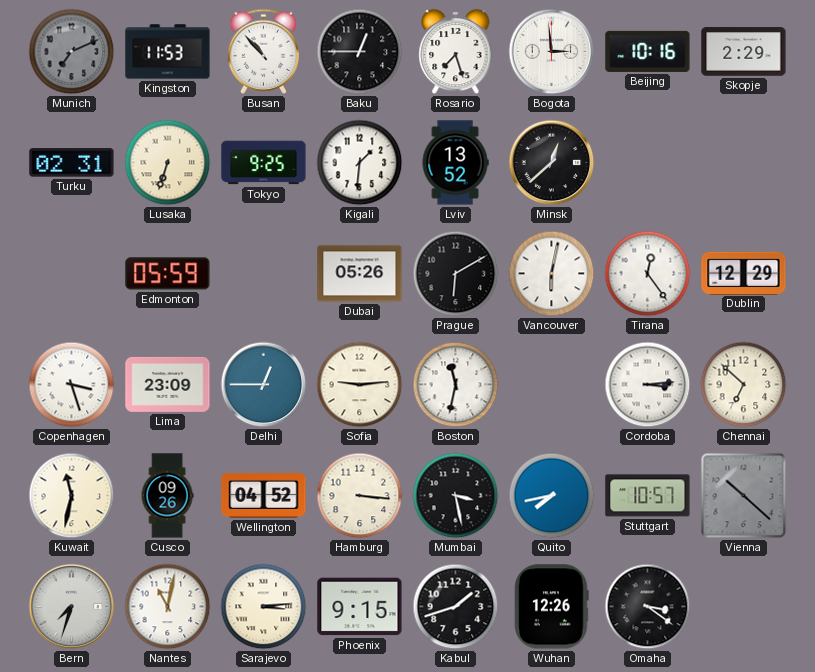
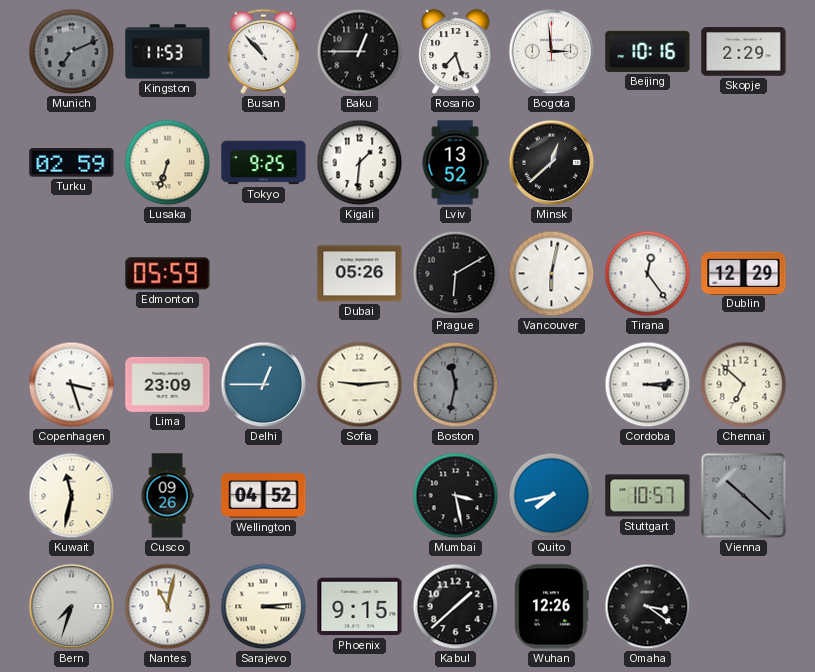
Turku: 02:31 -> 02:59 (72, 163)
Boston dial: white -> grey (456, 385)
Hamburg: 3:16 -> none (360, 496)
Kabul: 1:42 -> 1:38 (456, 607)
